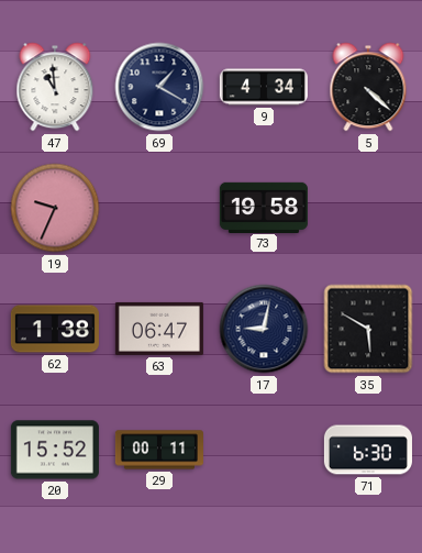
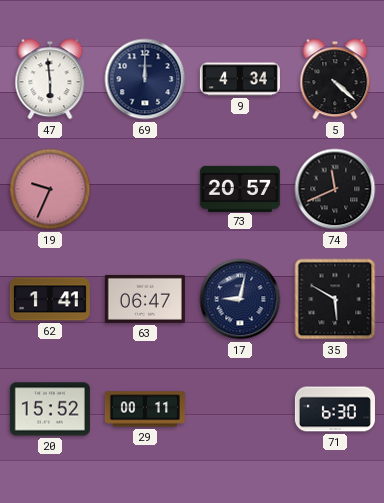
47: 10:59 -> 5:59 (50, 79)
69: 1:20 -> 12:00 (145, 79)
73: 19:58 -> 20:57 (240, 188)
74: none -> 11:41 (335, 189)
62: 1:38 -> 1:41 (50, 299)
